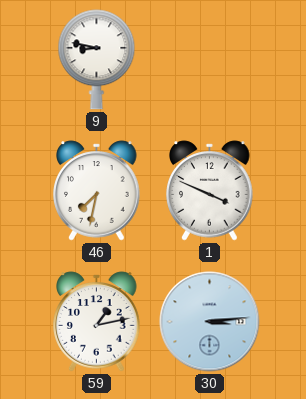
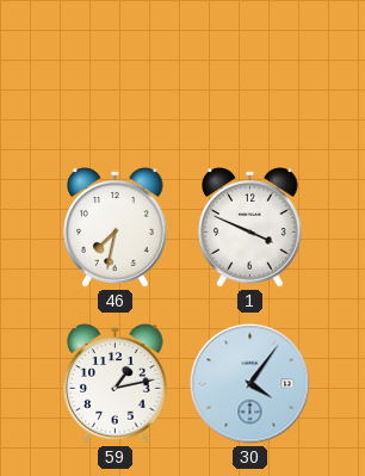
9: 8:47 -> none (97, 60)
30: 3:14 -> 4:06 (250, 384)
